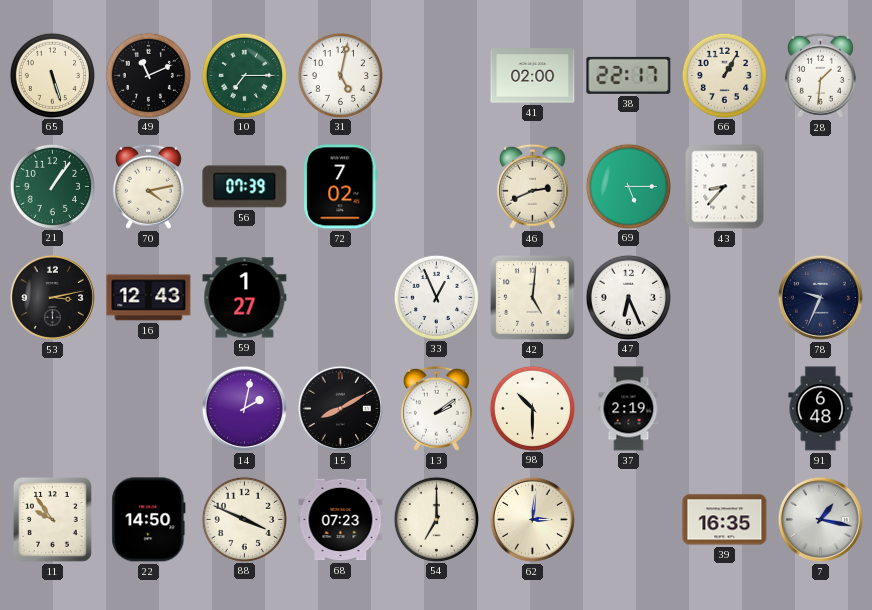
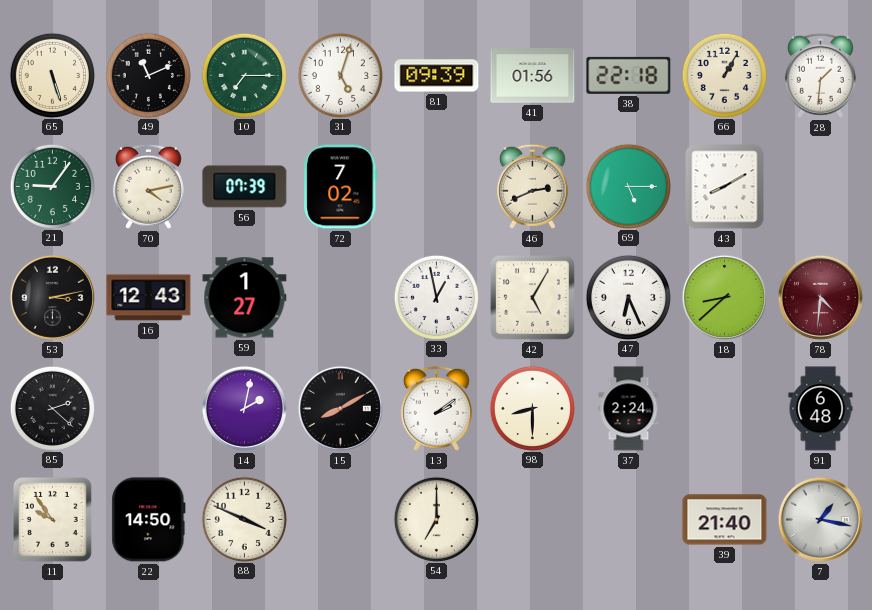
31: 5:02 -> 5:03 (340, 75)
81: none -> 09:39 (437, 76)
41: 02:00 -> 01:56 (533, 76)
38: 22:17 -> 22:18 (629, 75)
21: 1:06 -> 9:06 (52, 186)
43: 8:37 -> 8:10 (725, 187)
33: 12:56 -> 12:58 (436, 297)
42: 5:01 -> 5:05 (533, 298)
18: none -> 8:38 (724, 297)
78: 9:34 -> 4:31 (820, 297)
78 dial: navy -> burgundy (820, 297)
85: none -> 2:22 (52, 408)
98: 10:30 -> 8:30 (532, 408)
37: 2:19 -> 2:24 (629, 409)
68: 07:23 -> none (341, 520)
62: 3:01 -> none (532, 519)
39: 16:35 -> 21:40 (725, 520)
